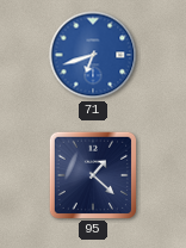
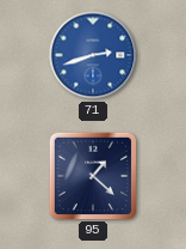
71: 6:42 -> 2:42 (93, 55)
